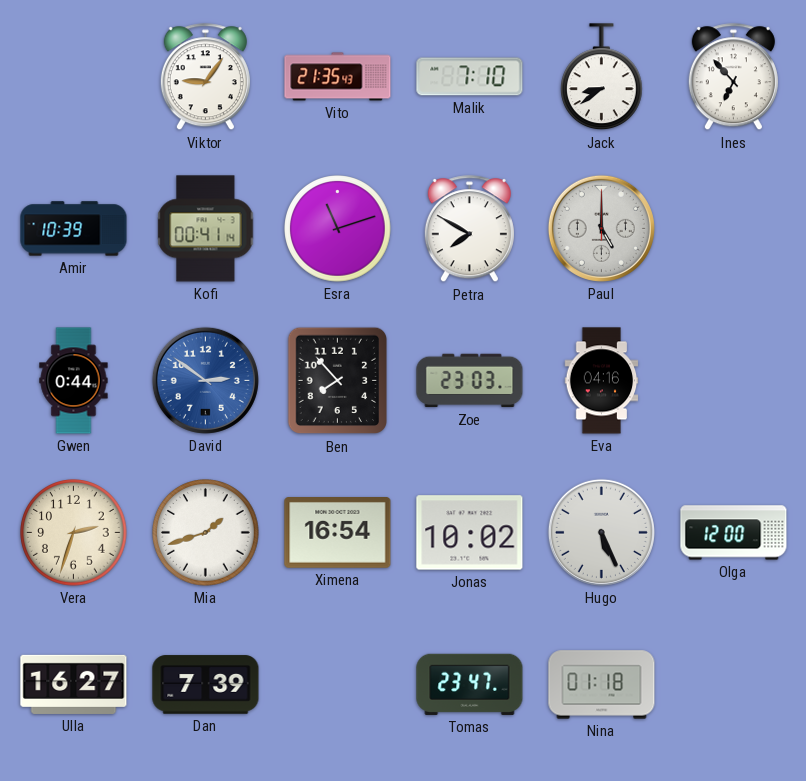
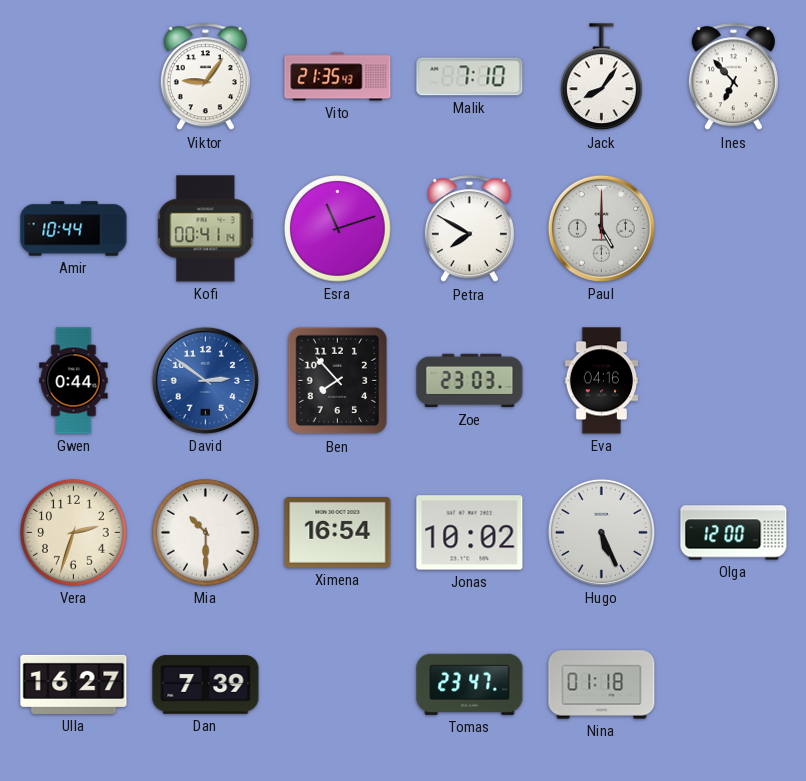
Jack: 8:39 -> 8:06 (602, 77)
Amir: 10:39 -> 10:44 (74, 229)
Mia: 1:42 -> 10:30 (206, 533)
